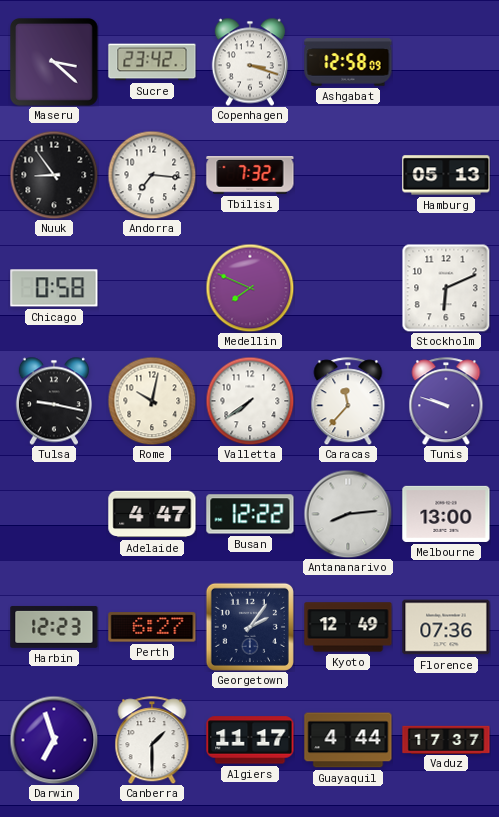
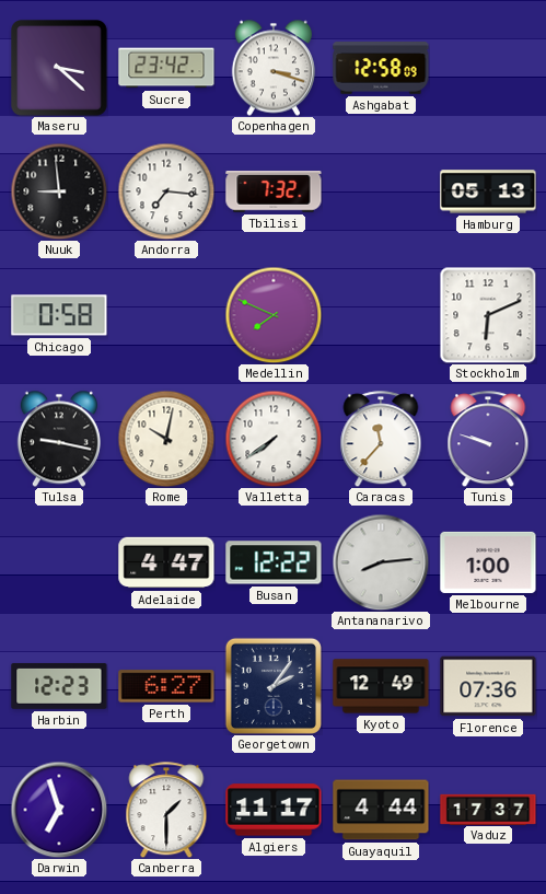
Nuuk: 8:54 -> 8:59 (59, 191)
Melbourne: 13:00 -> 1:00 (488, 562)
